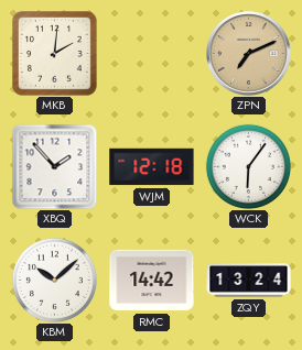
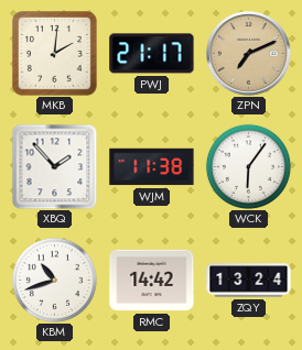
PWJ: none -> 21:17 (152, 54)
WJM: 12:18 -> 11:38 (152, 167)
KBM: 10:08 -> 10:42 (54, 280)
